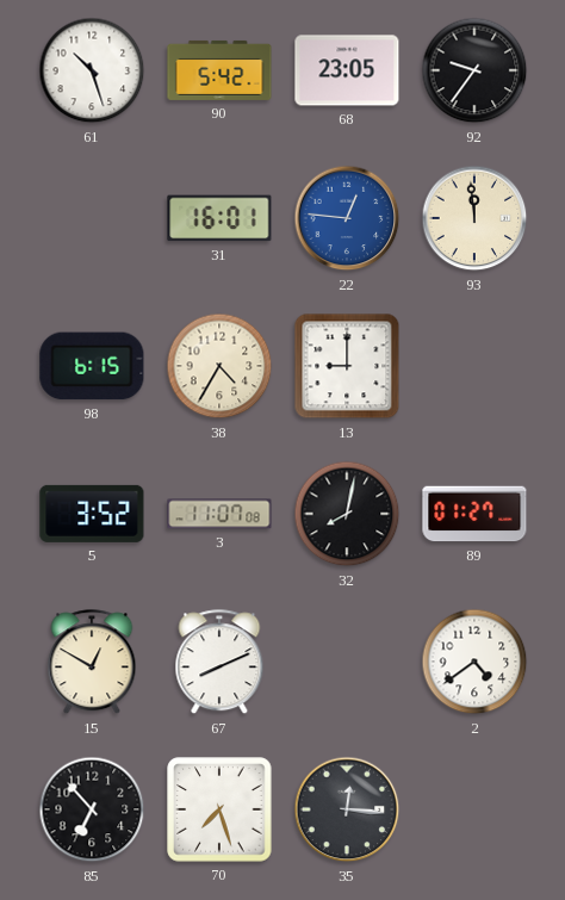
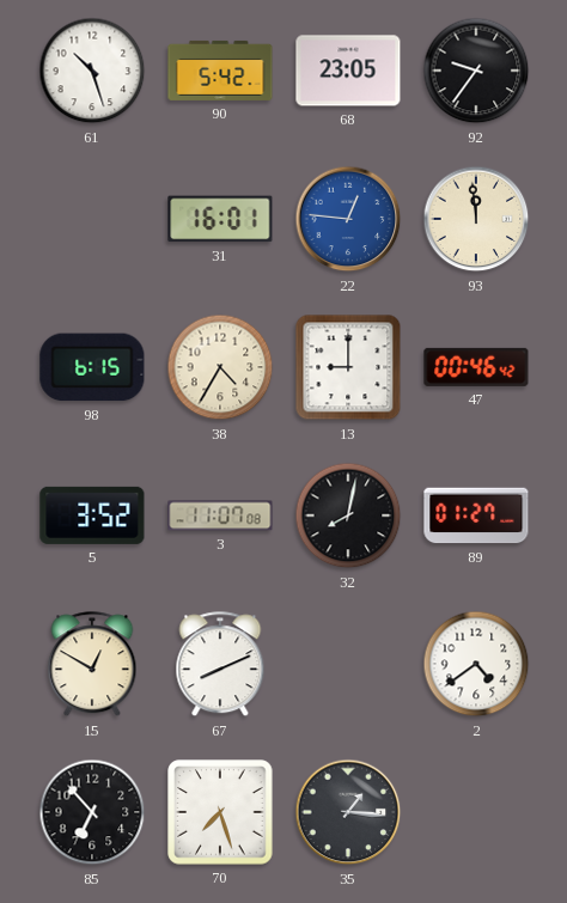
47: none -> 00:46 (476, 367)
35: 12:16 -> 1:16 (348, 812)
